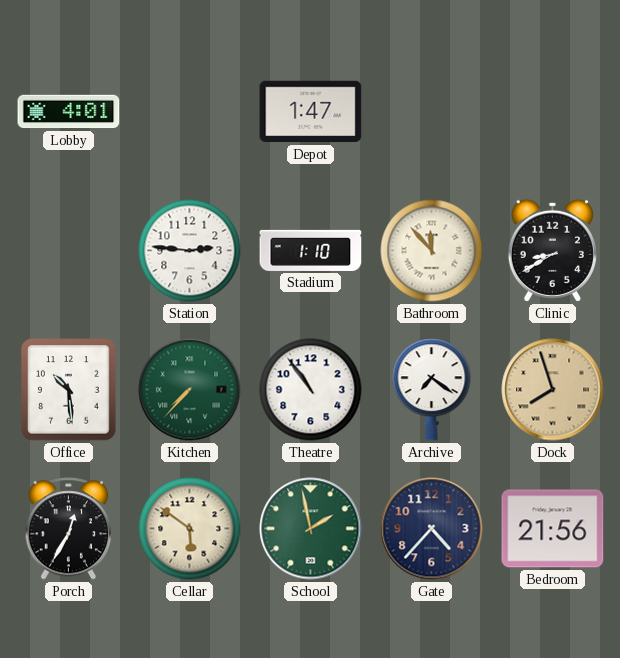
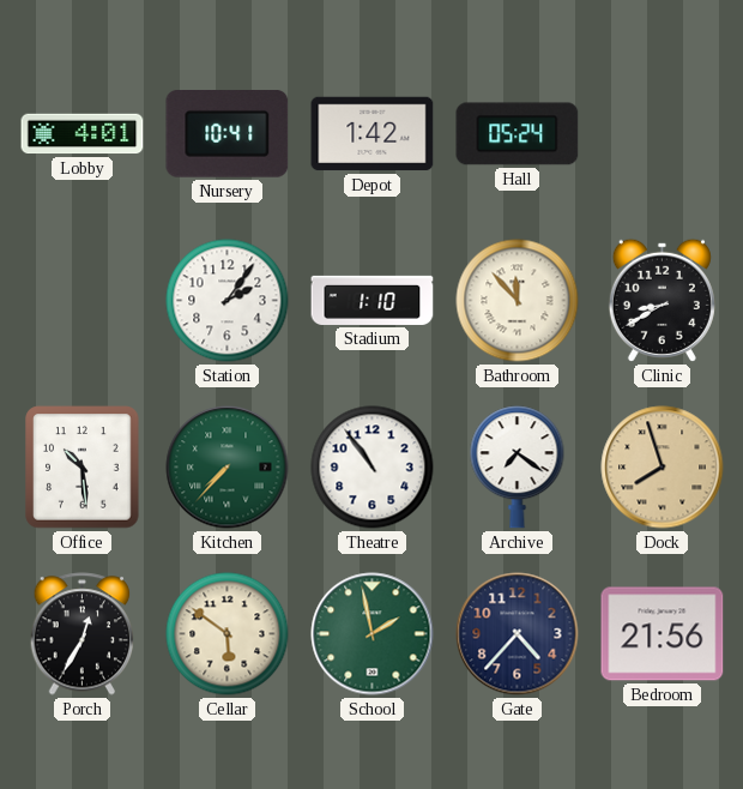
Nursery: none -> 10:41 (228, 134)
Depot: 1:47 -> 1:42 (373, 134)
Hall: none -> 05:24 (518, 134)
Station: 2:46 -> 2:06 (228, 301)
